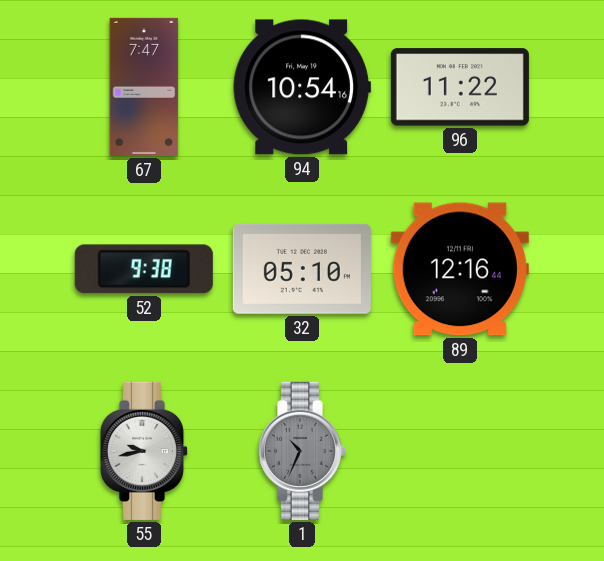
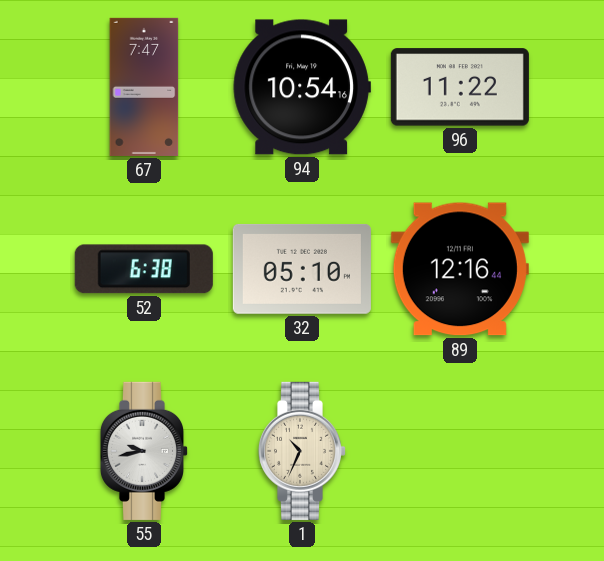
52: 9:38 -> 6:38 (144, 269)
1 dial: grey -> cream (301, 451)
